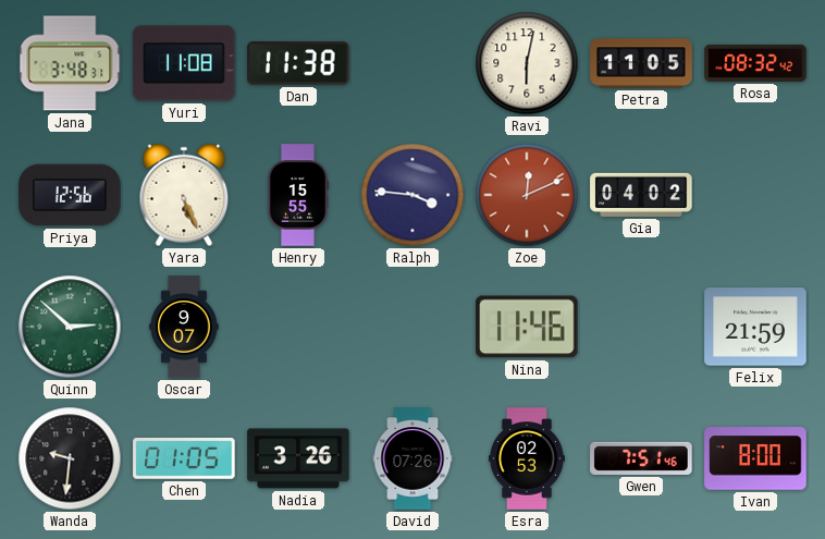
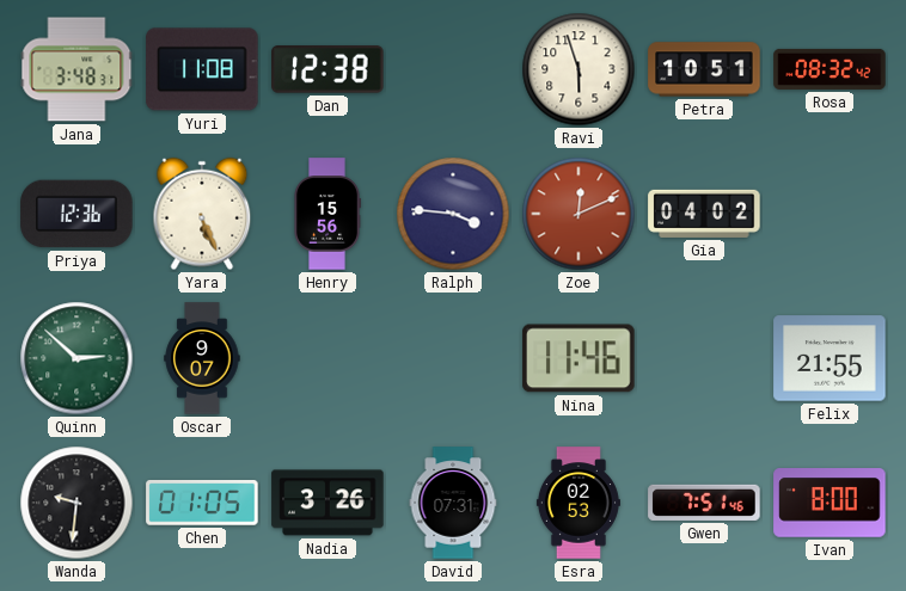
Dan: 11:38 -> 12:38 (327, 70)
Ravi: 6:02 -> 5:57 (579, 69)
Petra: 11:05 -> 10:51 (704, 69)
Priya: 12:56 -> 12:36 (76, 214)
Henry: 15:55 -> 15:56 (327, 214)
Felix: 21:59 -> 21:55 (830, 358)
David: 07:26 -> 07:31 (453, 503)
